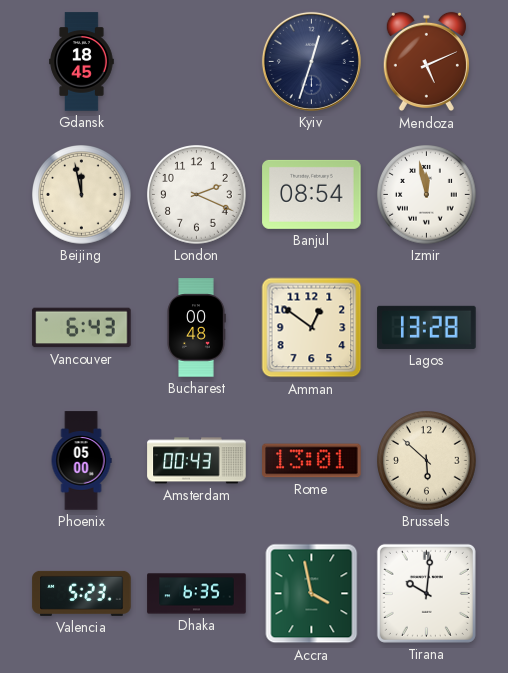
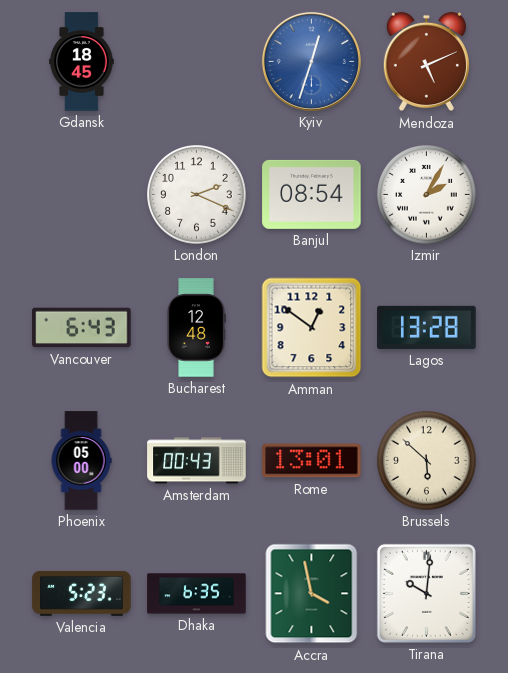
Kyiv dial: navy -> blue (311, 61)
Beijing: 11:58 -> none (82, 195)
Izmir: 11:58 -> 2:05 (427, 195)
Bucharest: 00:48 -> 12:48 (196, 328)
